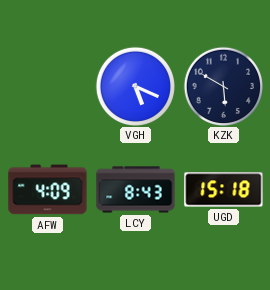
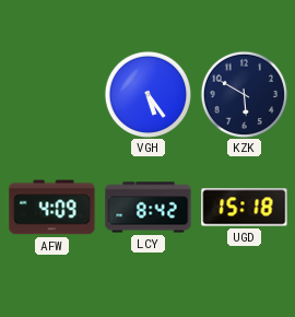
VGH: 5:19 -> 5:24 (147, 94)
LCY: 8:43 -> 8:42 (149, 208)
